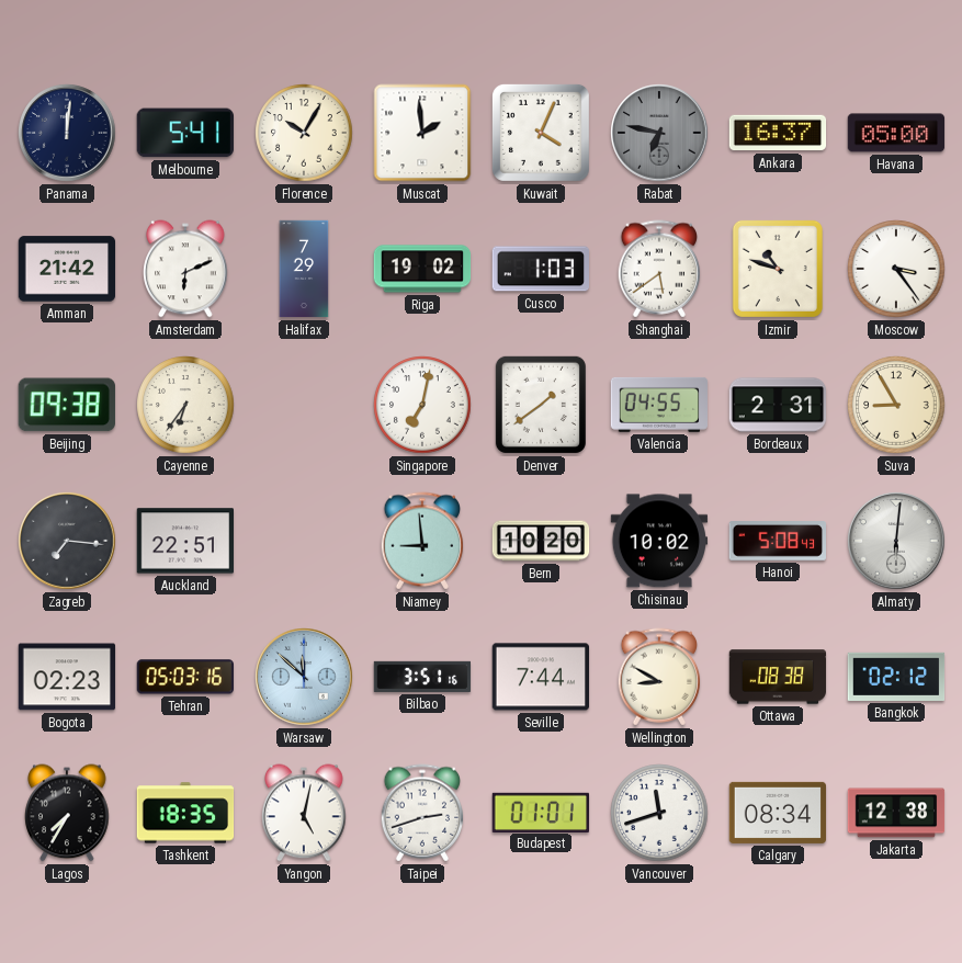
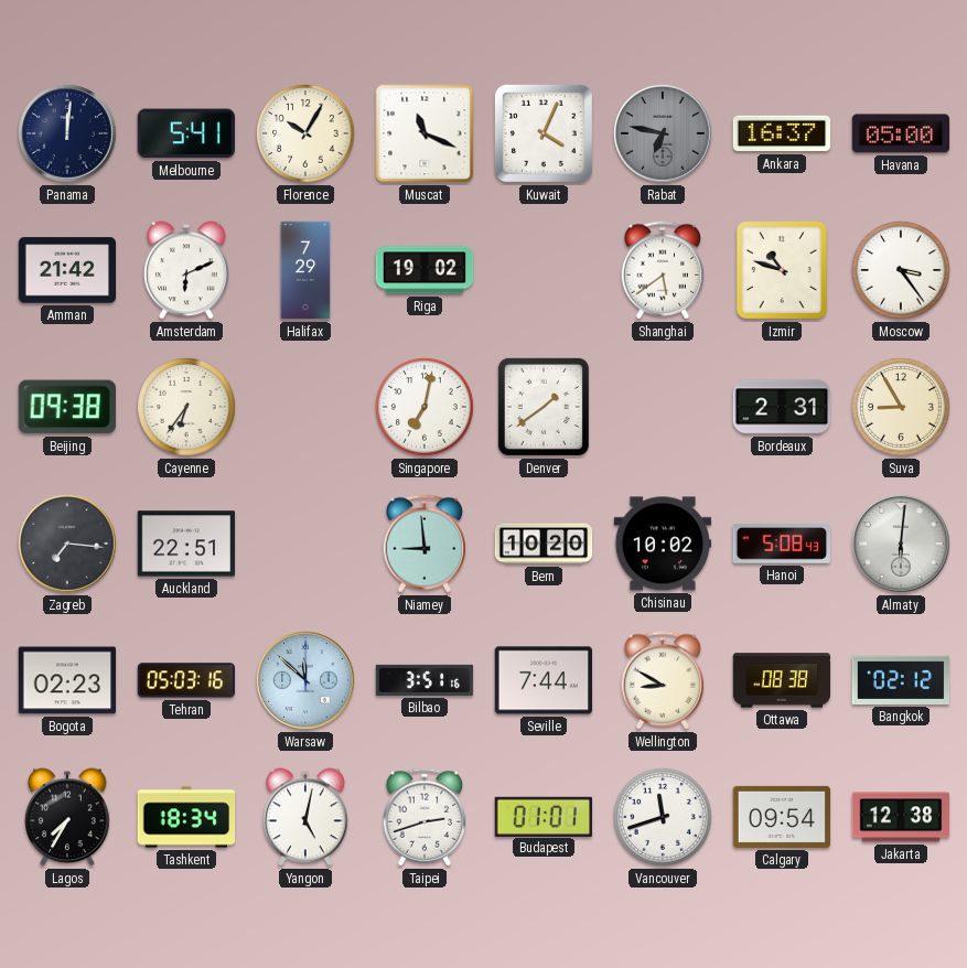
Muscat: 1:59 -> 11:19 (425, 133)
Cusco: 1:03 -> none (540, 269)
Valencia: 04:55 -> none (659, 405)
Tashkent: 18:35 -> 18:34 (186, 817)
Calgary: 08:34 -> 09:54 (782, 817)
